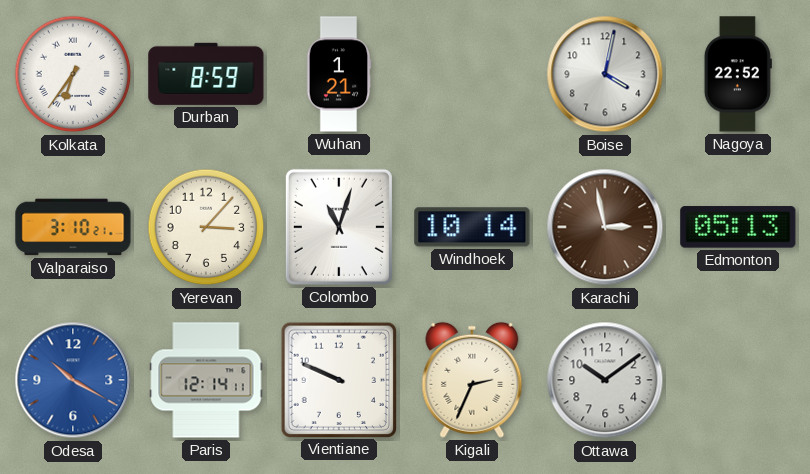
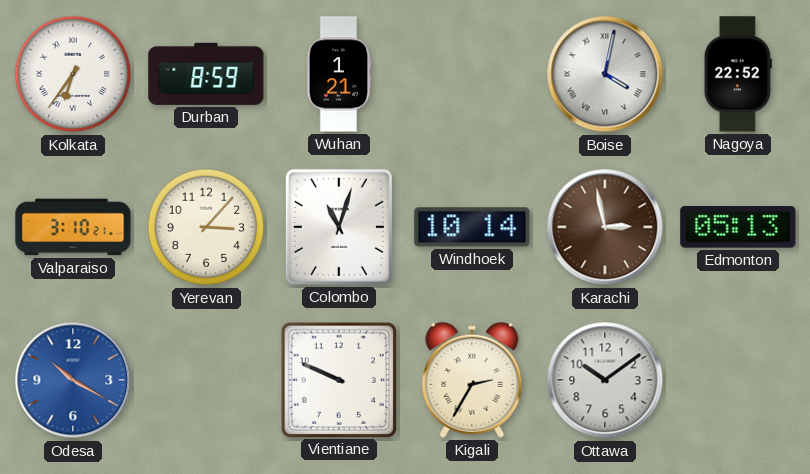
Boise numerals: Arabic -> Roman (605, 74)
Paris: 12:14 -> none (206, 380)
Kigali: 2:34 -> 2:35 (472, 380)
